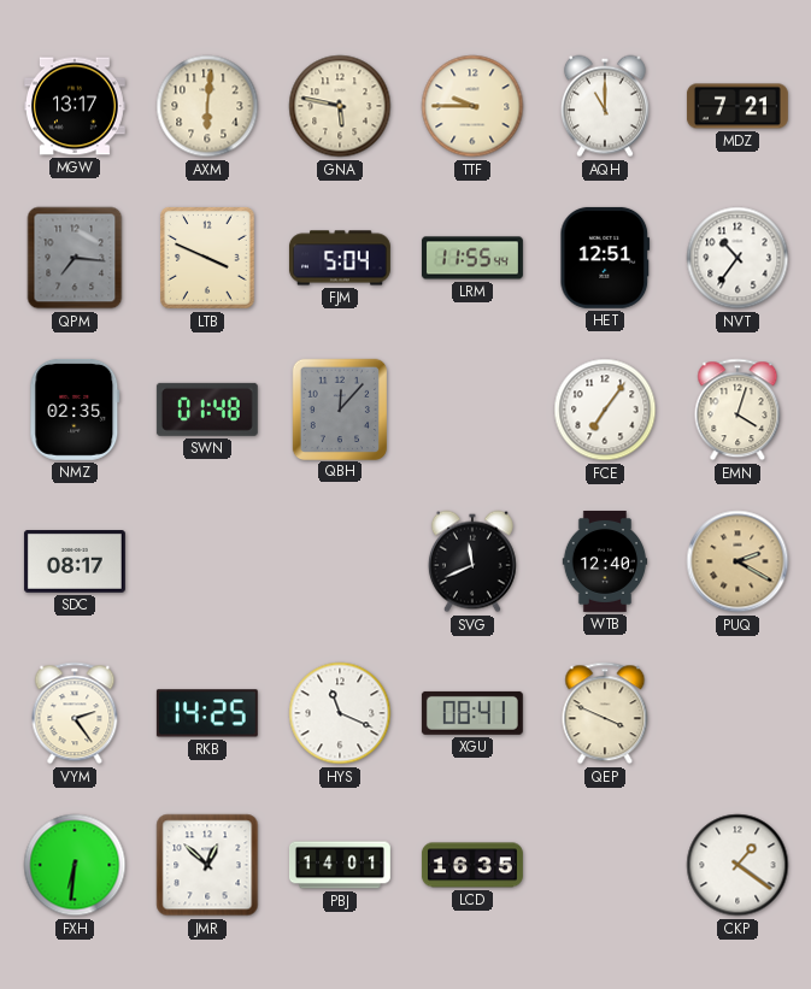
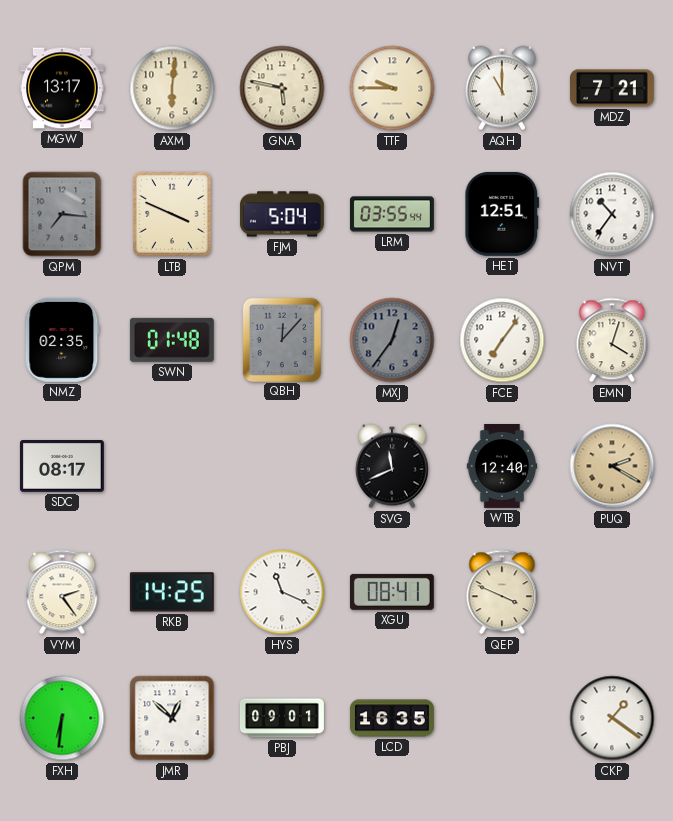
LRM: 11:55 -> 03:55 (392, 214)
MXJ: none -> 12:36 (392, 340)
PBJ: 14:01 -> 09:01 (282, 718)
